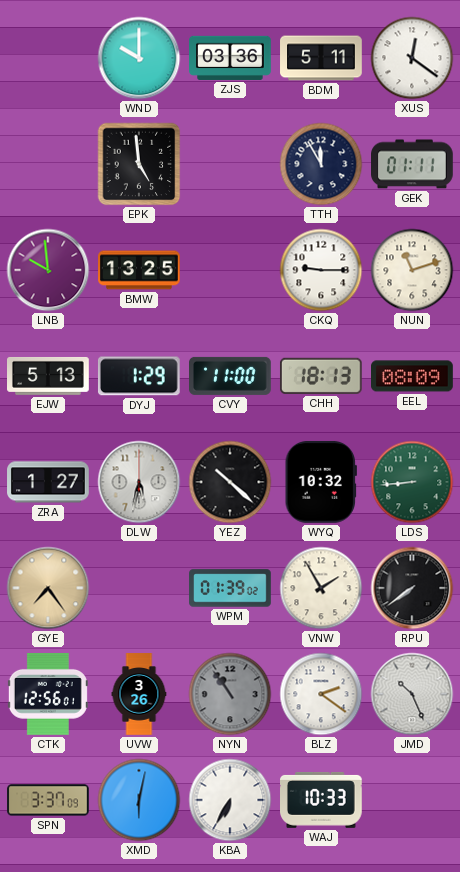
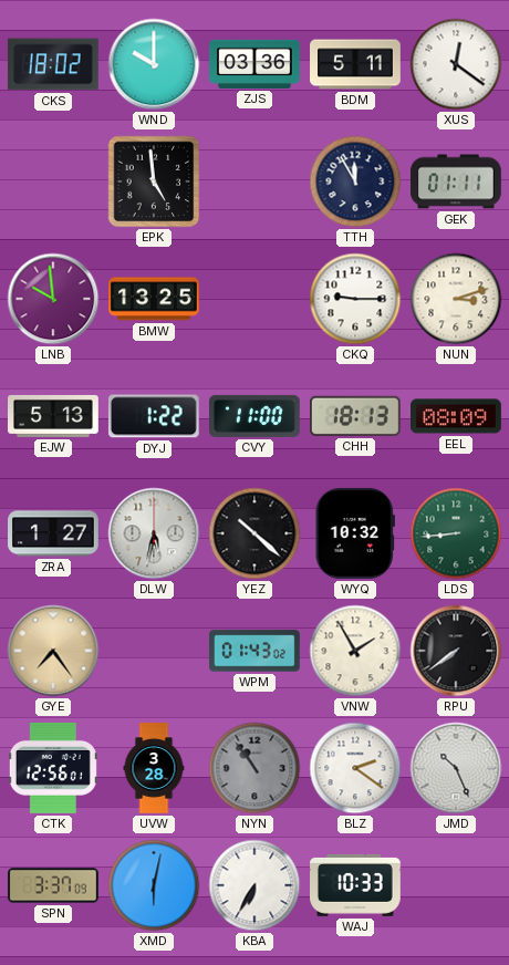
CKS: none -> 18:02 (53, 64)
NUN: 11:12 -> 3:12 (456, 299)
DYJ: 1:29 -> 1:22 (154, 416)
WPM: 01:39 -> 01:43 (254, 651)
UVW: 3:26 -> 3:28 (154, 768)
